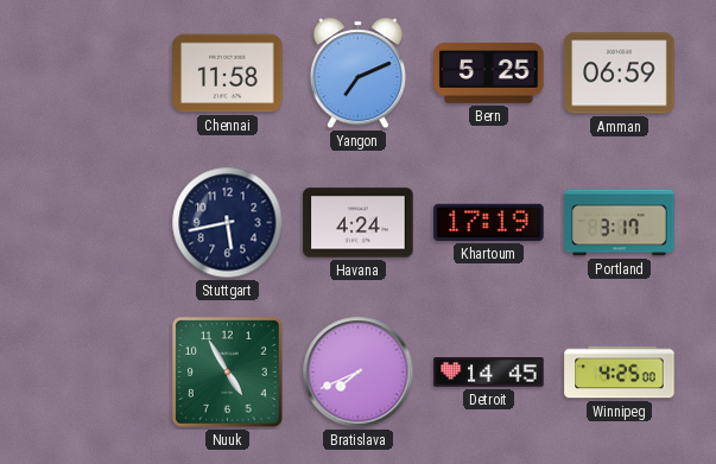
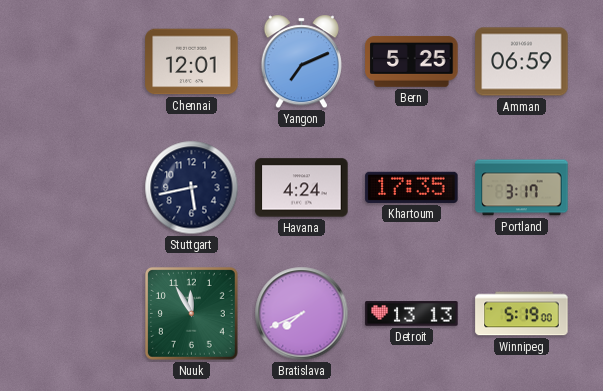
Chennai: 11:58 -> 12:01 (192, 62)
Khartoum: 17:19 -> 17:35 (412, 187)
Nuuk: 4:55 -> 11:55 (191, 313)
Detroit: 14:45 -> 13:13 (412, 314)
Winnipeg: 4:25 -> 5:19 (522, 314)
